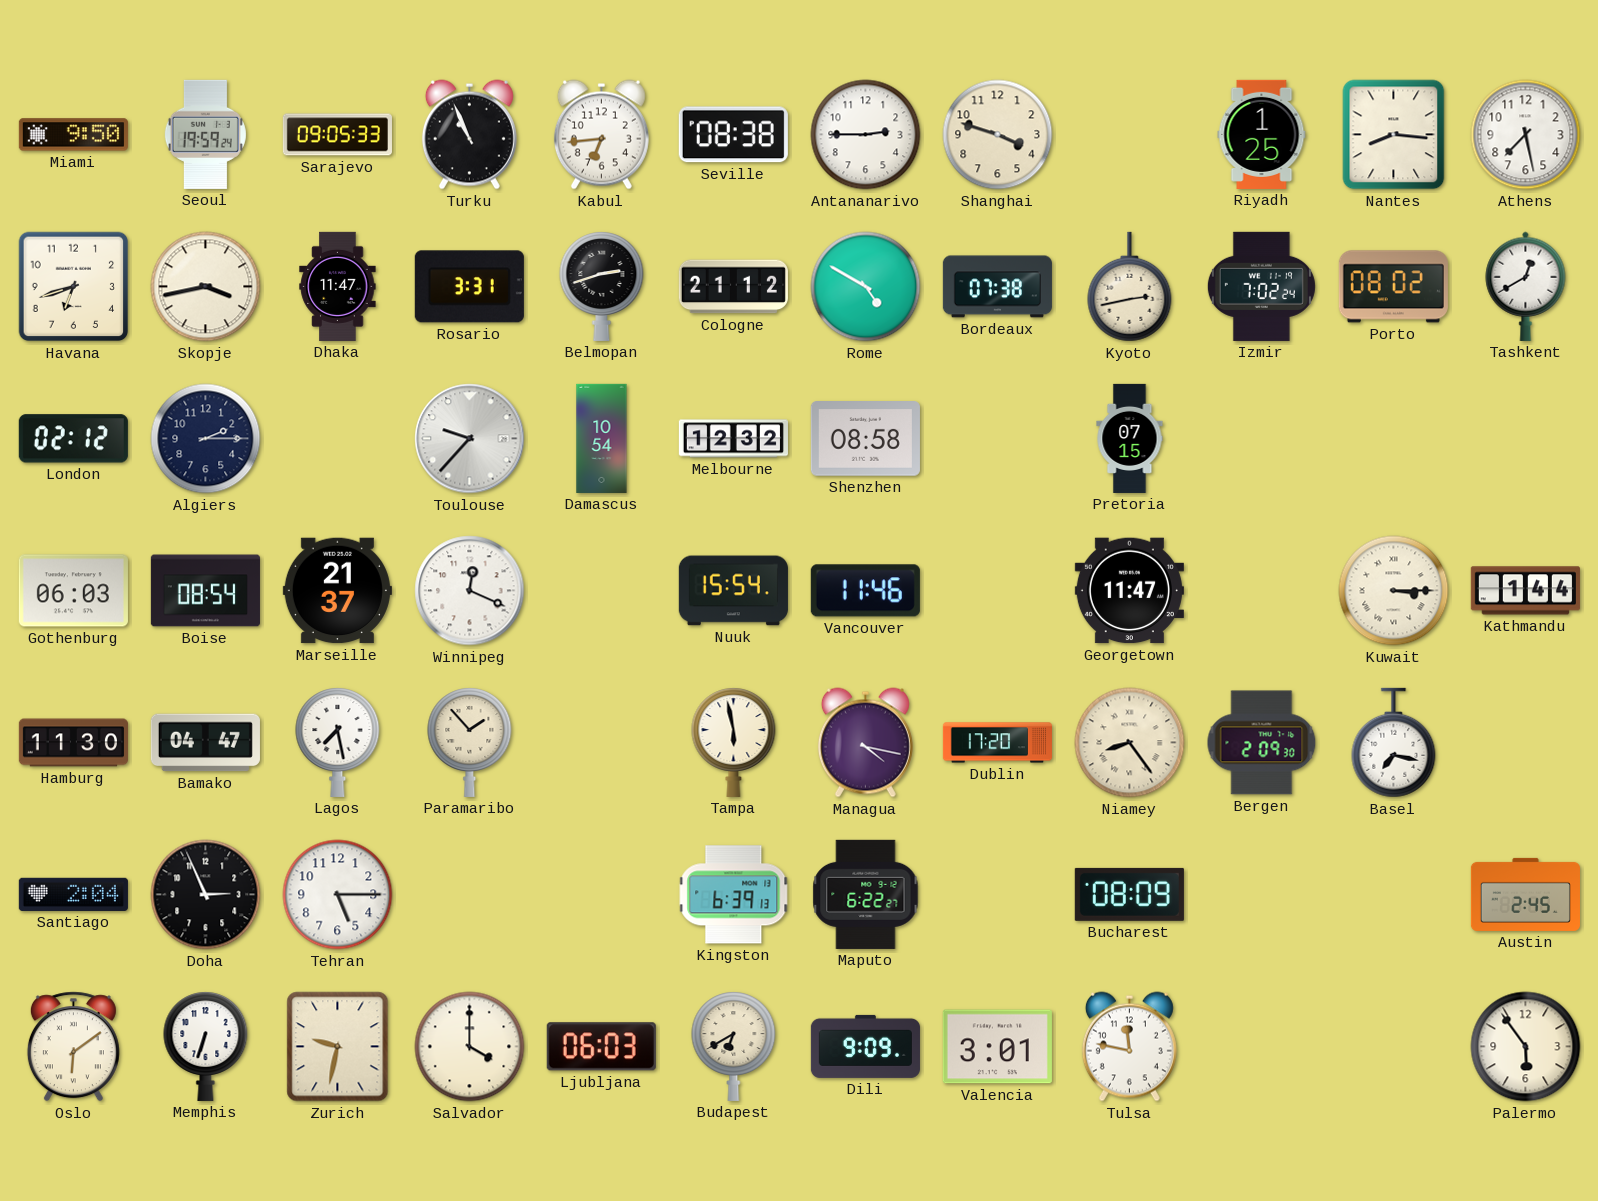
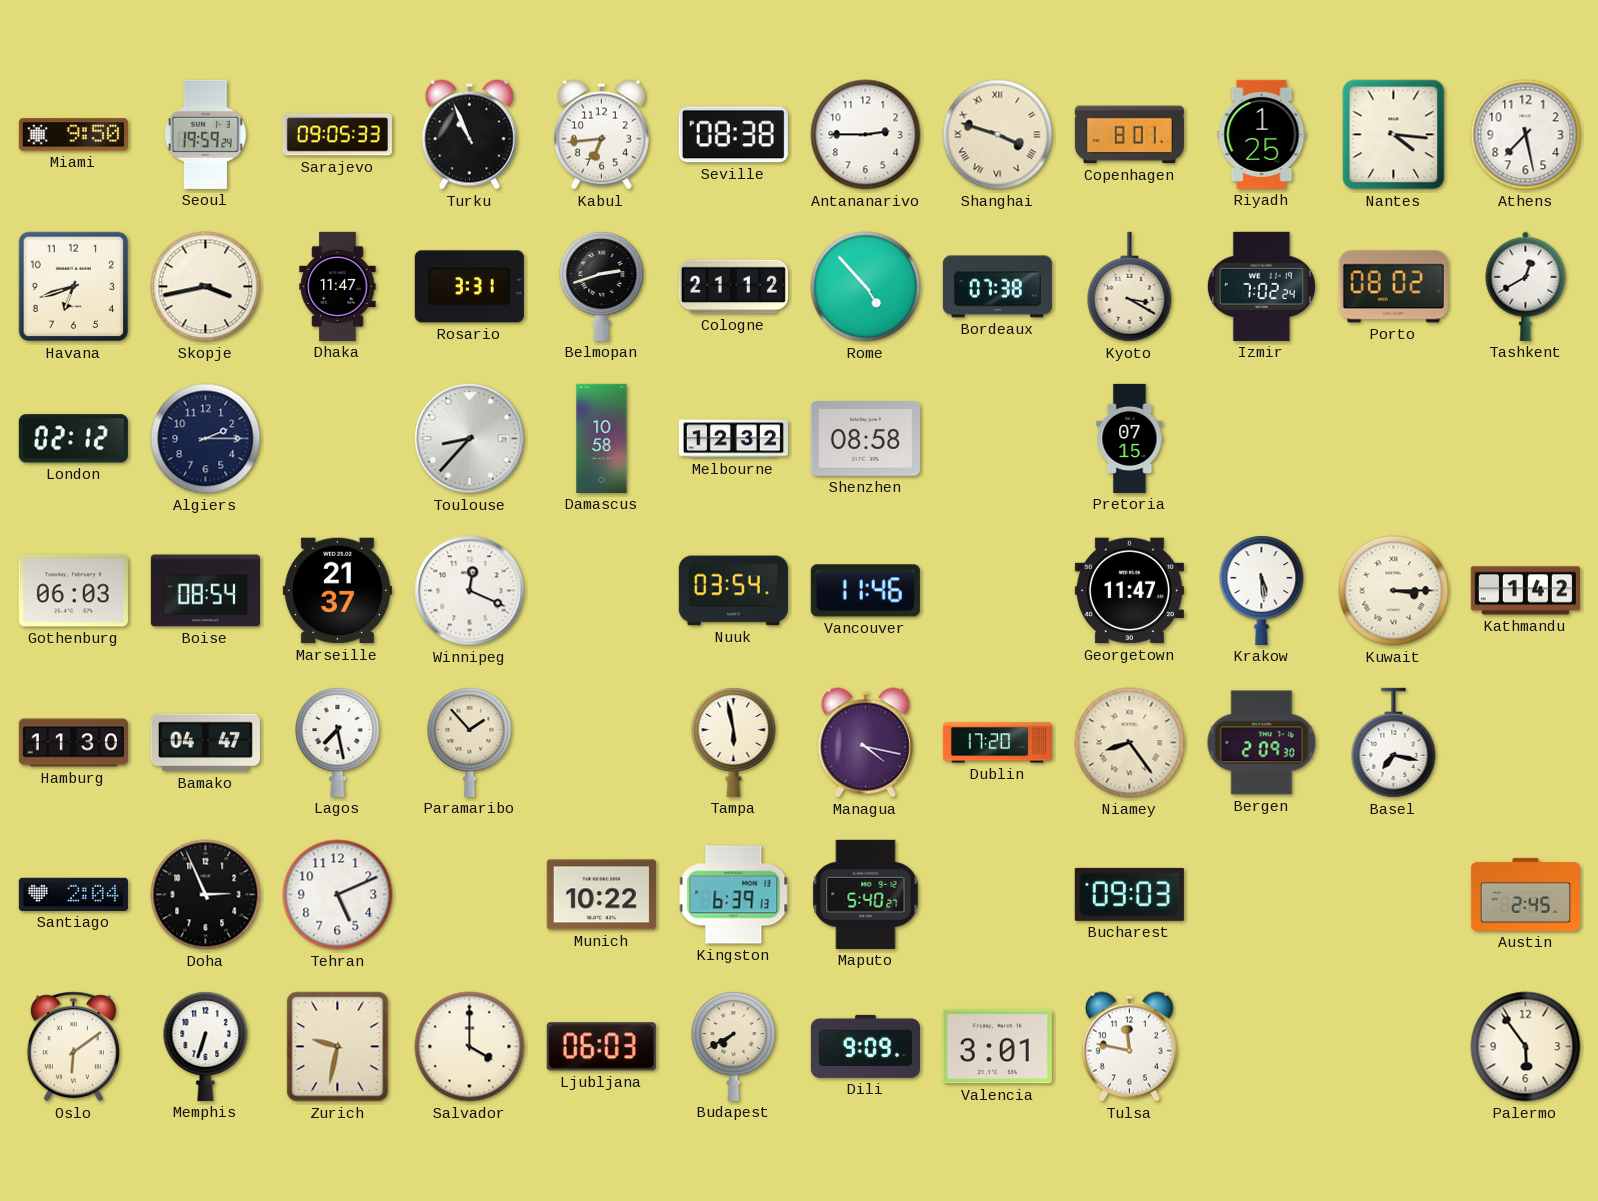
Shanghai numerals: Arabic -> Roman (998, 135)
Copenhagen: none -> 8:01 (1129, 135)
Nantes: 8:16 -> 4:16 (1394, 135)
Rome: 4:50 -> 4:53 (866, 287)
Kyoto: 2:43 -> 3:20 (1130, 287)
Toulouse: 9:37 -> 8:37 (470, 439)
Damascus: 10:54 -> 10:58 (602, 438)
Nuuk: 15:54 -> 03:54 (733, 591)
Krakow: none -> 5:29 (1262, 590)
Kathmandu: 1:44 -> 1:42 (1525, 591)
Tehran: 5:15 -> 5:11 (338, 895)
Munich: none -> 10:22 (601, 895)
Maputo: 6:22 -> 5:40 (866, 894)
Bucharest: 08:09 -> 09:03 (1129, 894)
Budapest: 6:40 -> 7:40 (734, 1046)
